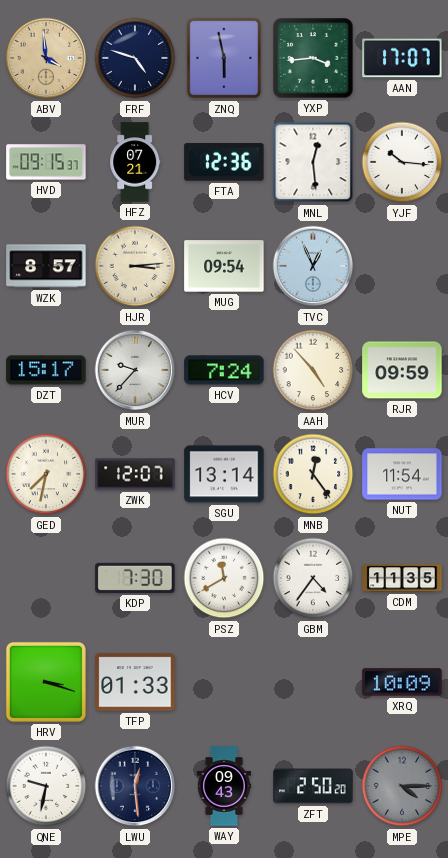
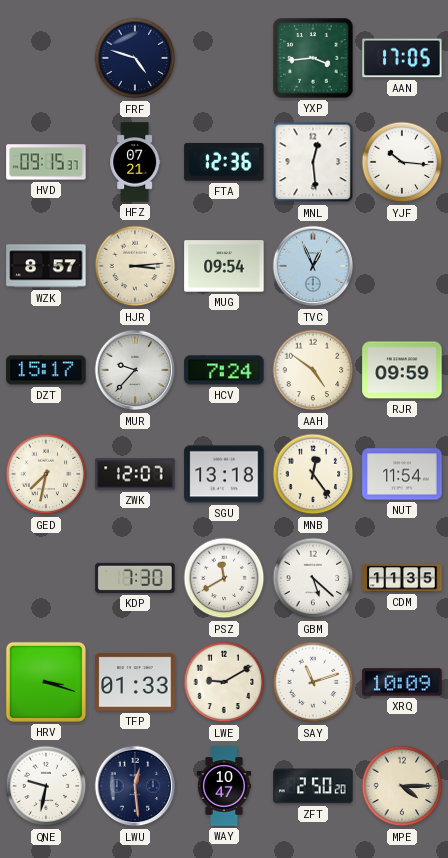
ABV: 3:59 -> none (46, 58)
ZNQ: 5:58 -> none (224, 58)
AAN: 17:07 -> 17:05 (402, 58)
AAH: 4:53 -> 4:51 (313, 370)
SGU: 13:14 -> 13:18 (224, 474)
GBM: 4:36 -> 5:22 (313, 578)
LWE: none -> 9:10 (224, 682)
SAY: none -> 11:12 (313, 682)
WAY: 09:43 -> 10:47 (223, 786)
MPE dial: grey -> cream (402, 786)
